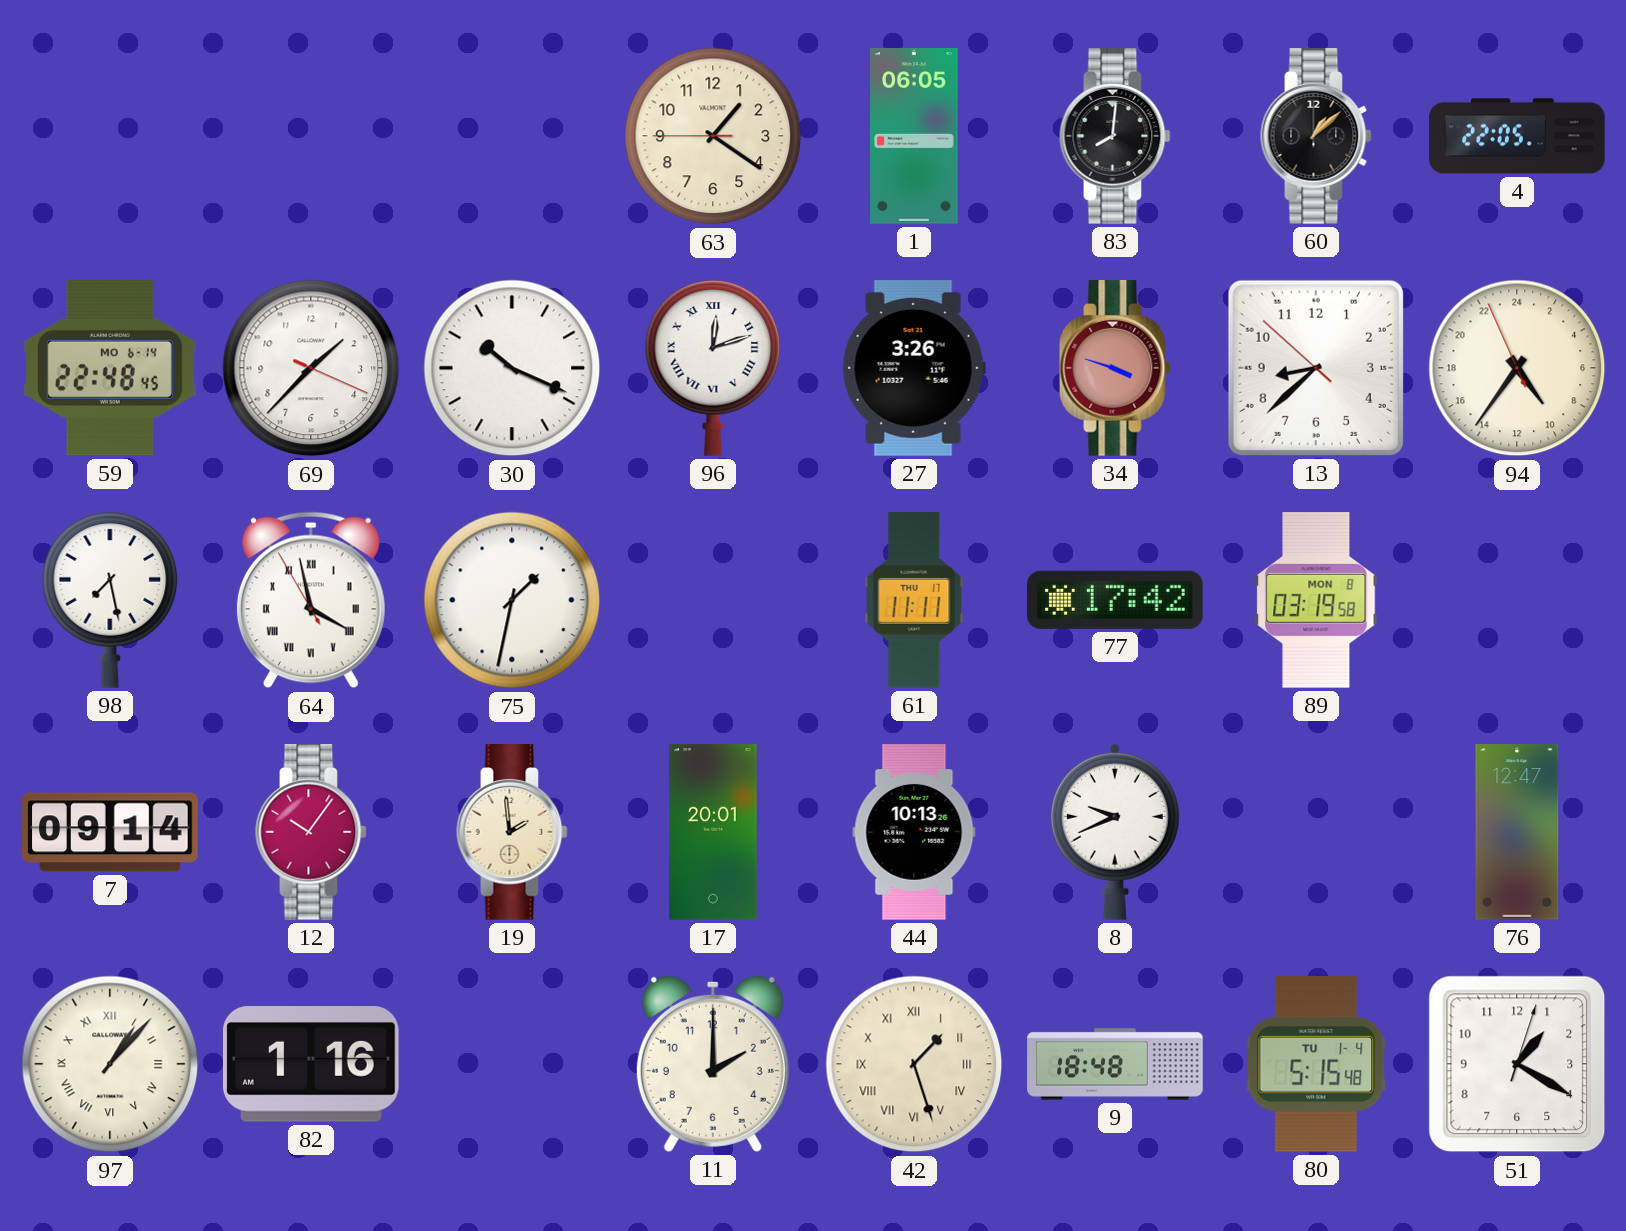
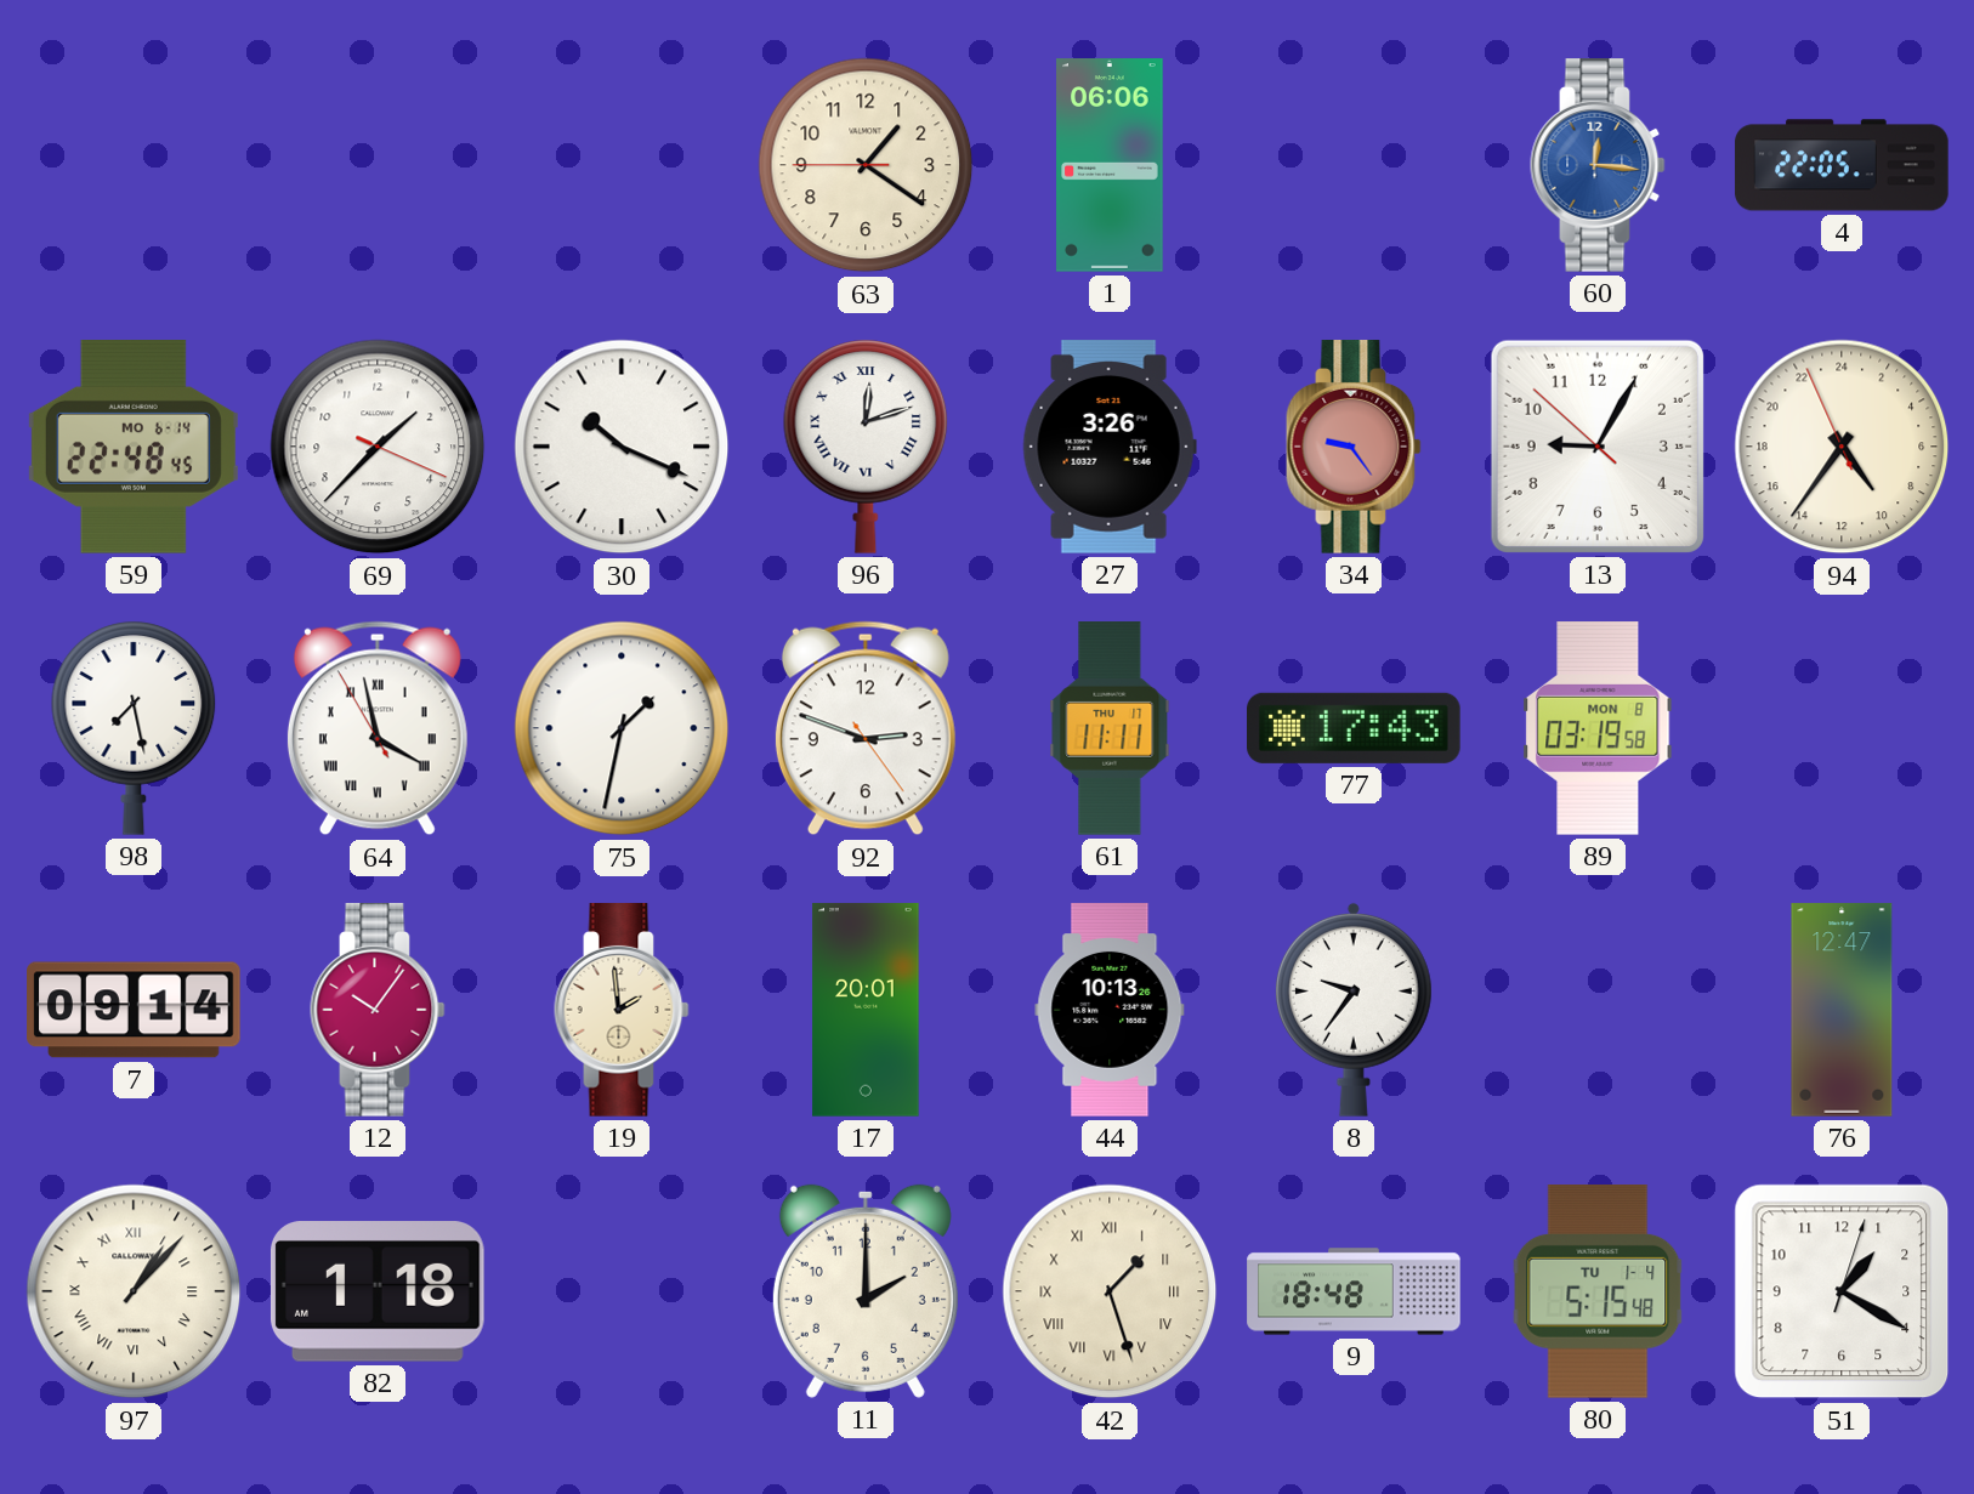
1: 06:05 -> 06:06 (1110, 165)
83: 8:01 -> none (1115, 136)
60: 1:08 -> 12:16 (1598, 165)
60 dial: black -> blue (1598, 165)
34: 3:48 -> 9:24 (1354, 447)
13: 8:37 -> 9:04 (1598, 447)
92: none -> 2:48 (866, 728)
77: 17:42 -> 17:43 (1355, 728)
8: 9:41 -> 9:36 (1354, 1010)
82: 1:16 -> 1:18 (378, 1291)
